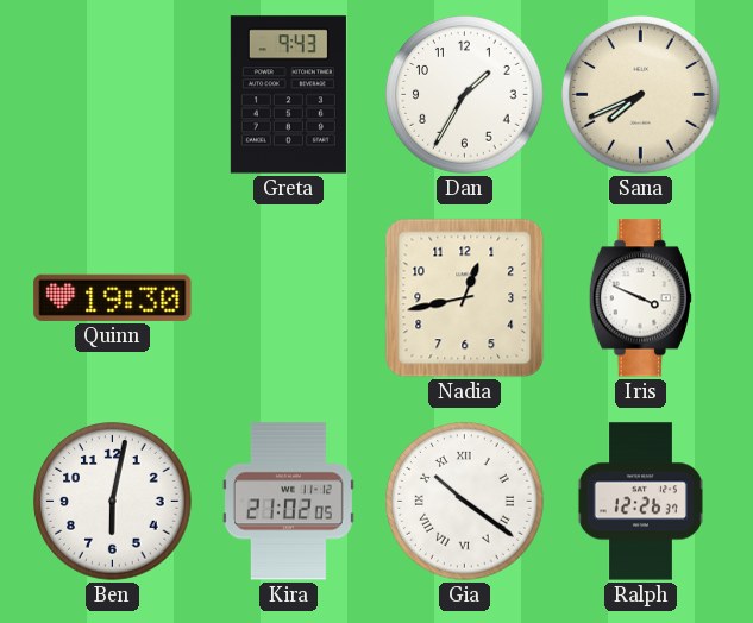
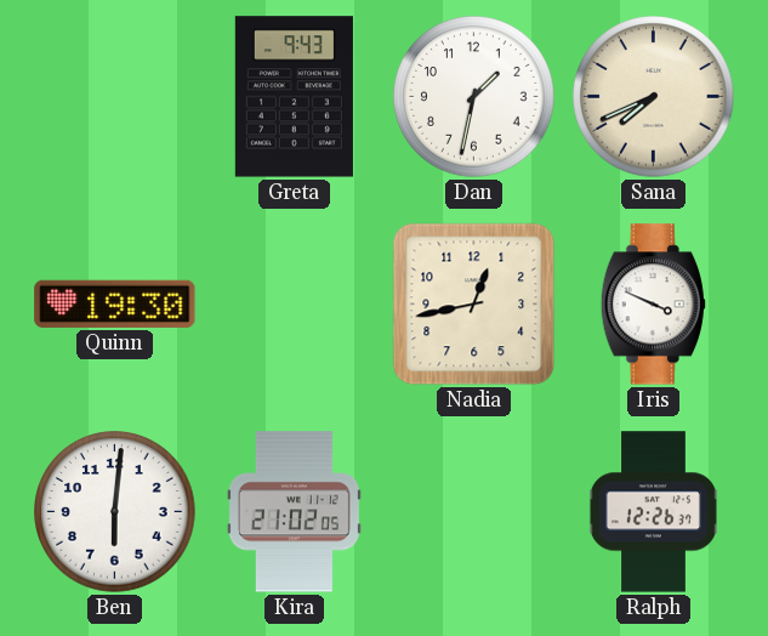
Dan: 1:35 -> 1:32 (474, 97)
Ben: 6:02 -> 6:01 (115, 512)
Gia: 10:21 -> none (465, 502)
